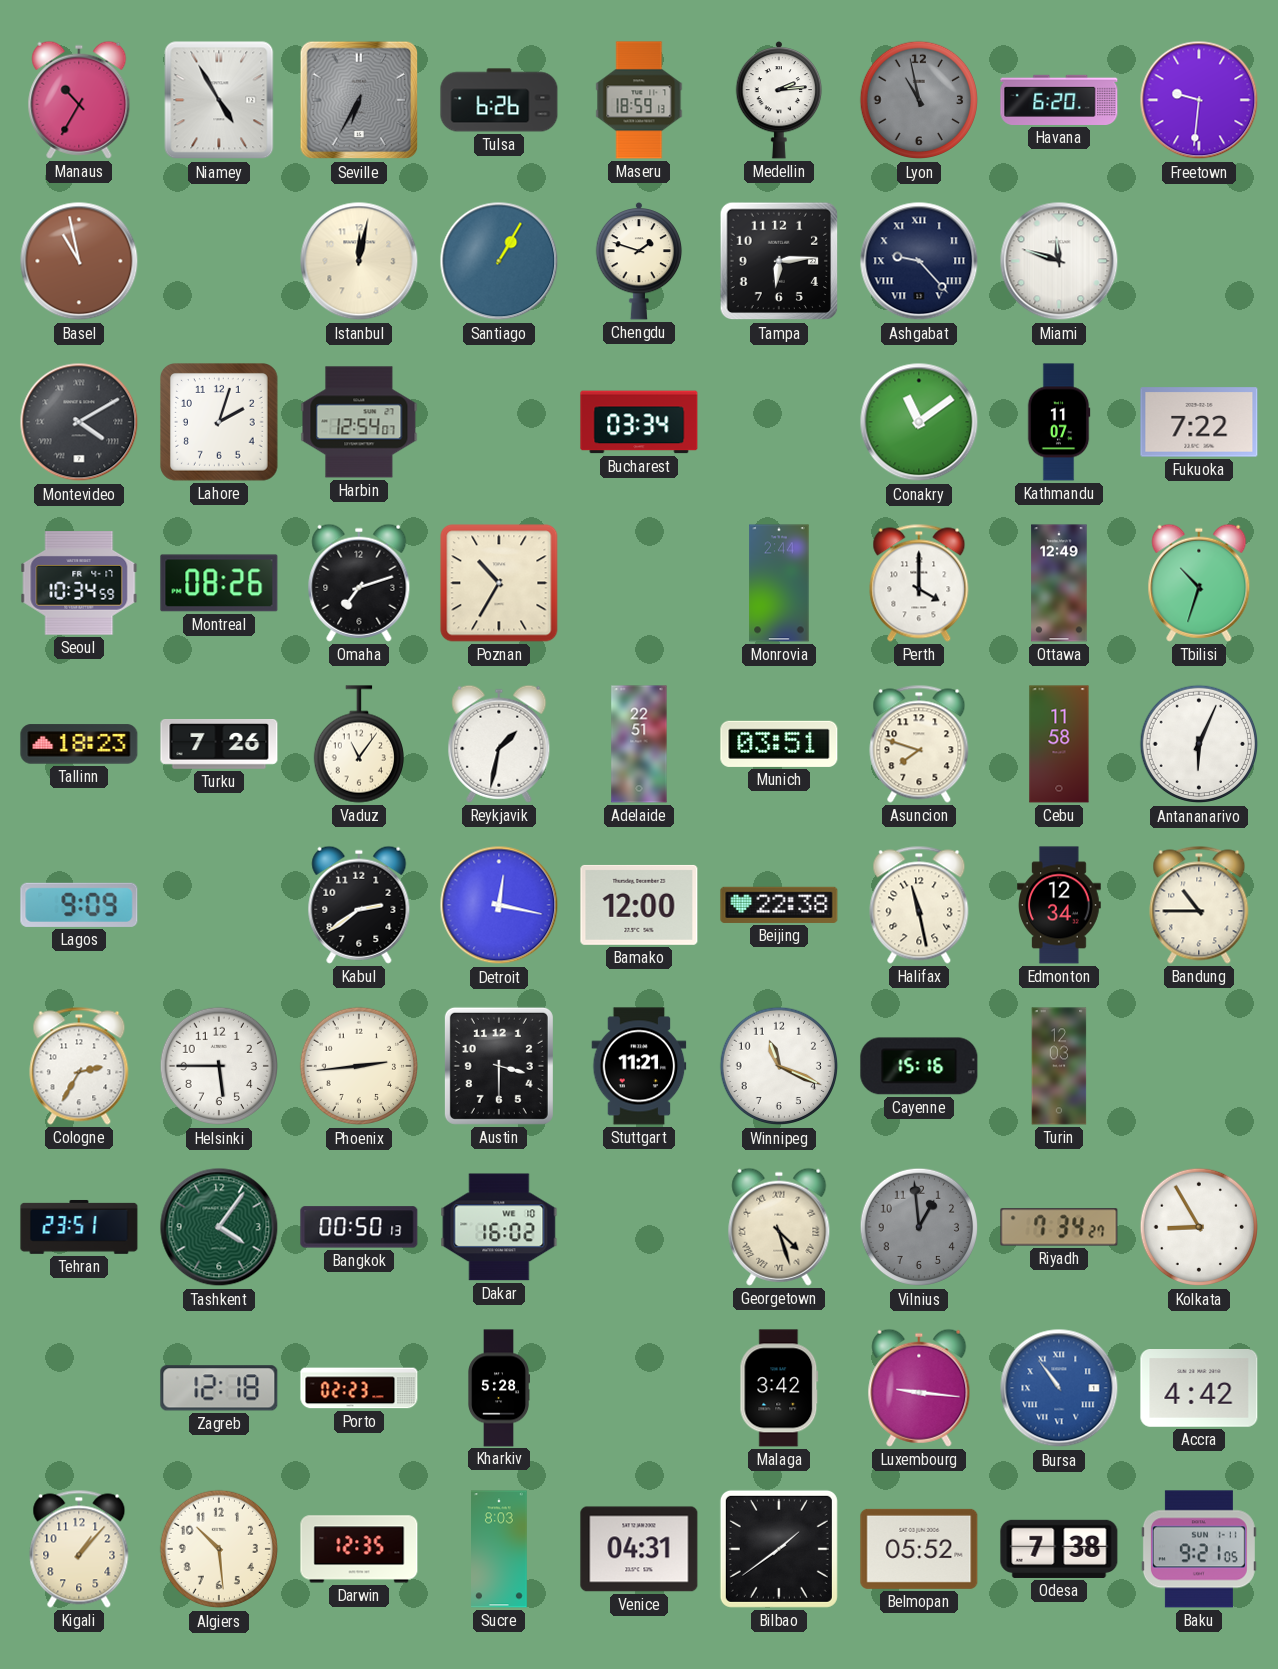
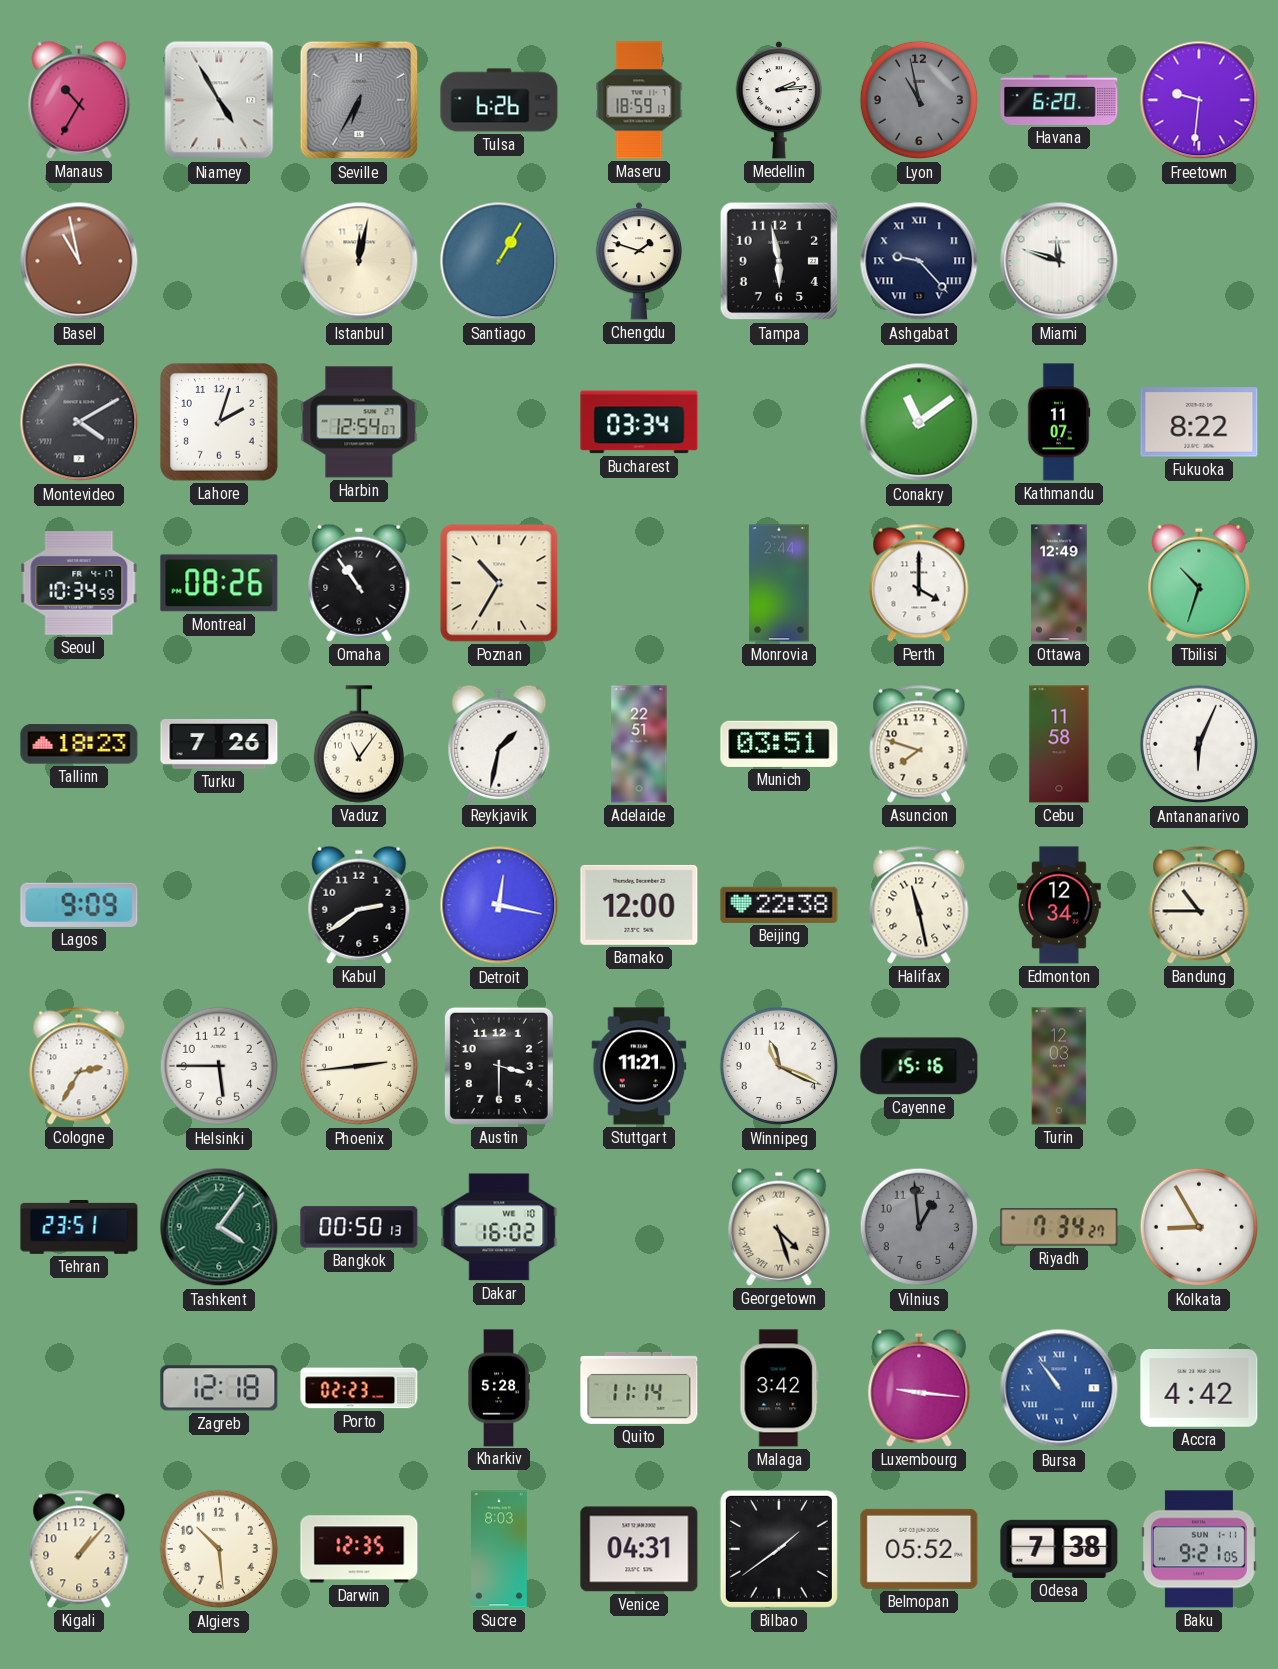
Tampa: 6:14 -> 5:58 (779, 261)
Fukuoka: 7:22 -> 8:22 (1199, 422)
Omaha: 7:12 -> 10:54 (359, 583)
Quito: none -> 11:14 (639, 1388)
